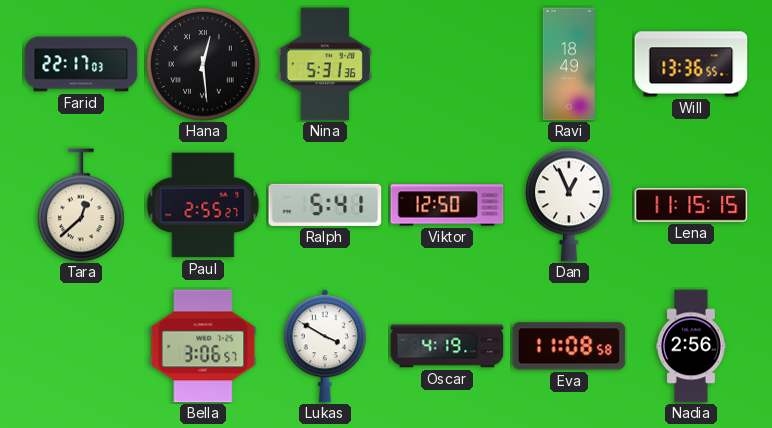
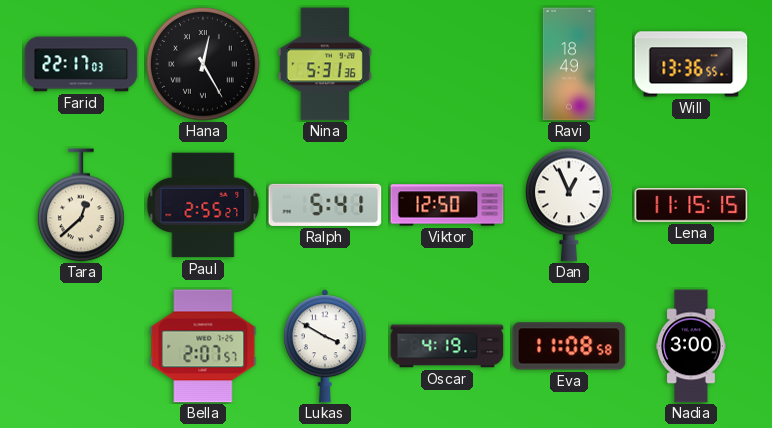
Hana: 12:29 -> 12:25 (203, 64)
Bella: 3:06 -> 2:07 (203, 346)
Nadia: 2:56 -> 3:00 (691, 346)
